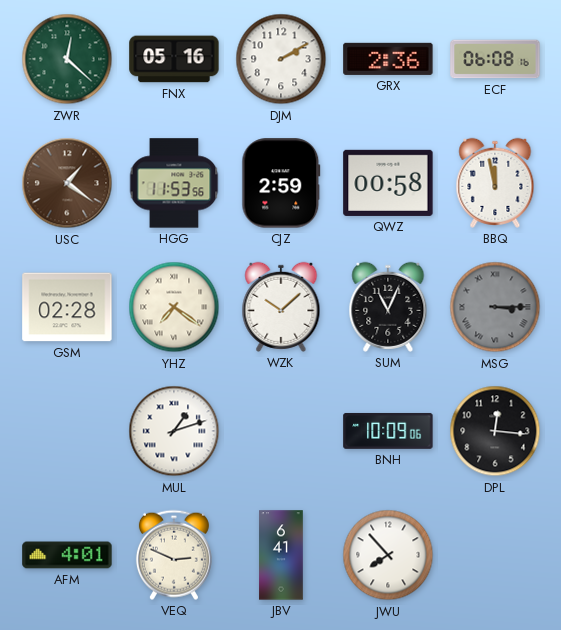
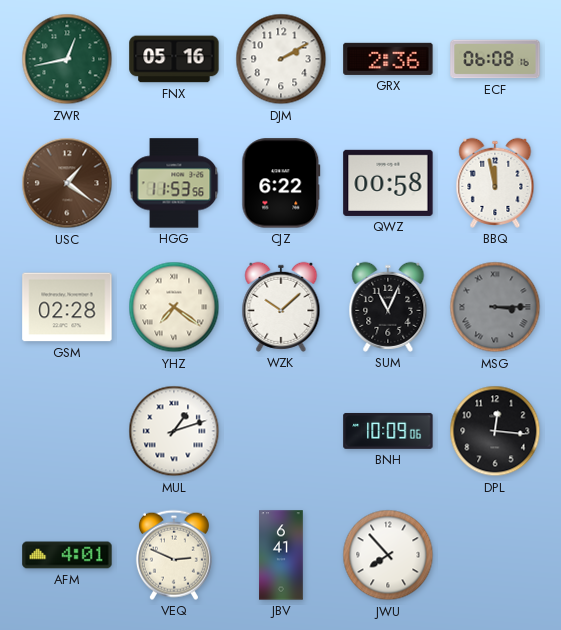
ZWR: 12:22 -> 12:43 (67, 59)
CJZ: 2:59 -> 6:22 (281, 183)
